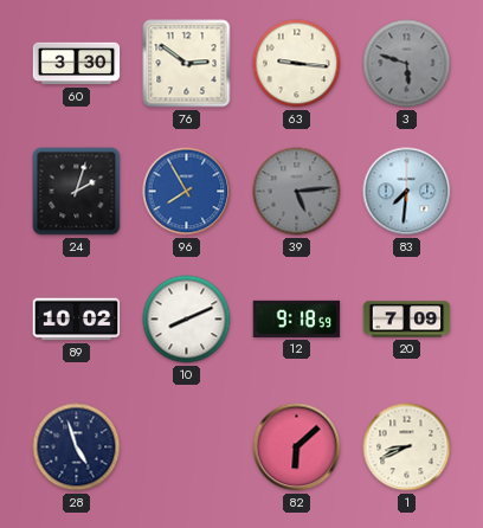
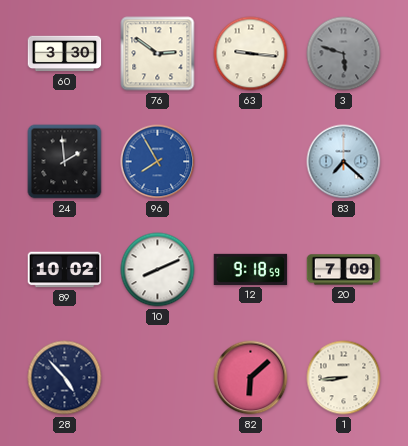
24: 2:03 -> 1:59 (65, 162)
39: 5:14 -> none (297, 192)
83: 7:31 -> 7:22 (344, 162)
28: 4:57 -> 4:53 (65, 378)
1: 8:41 -> 8:44 (344, 378)
